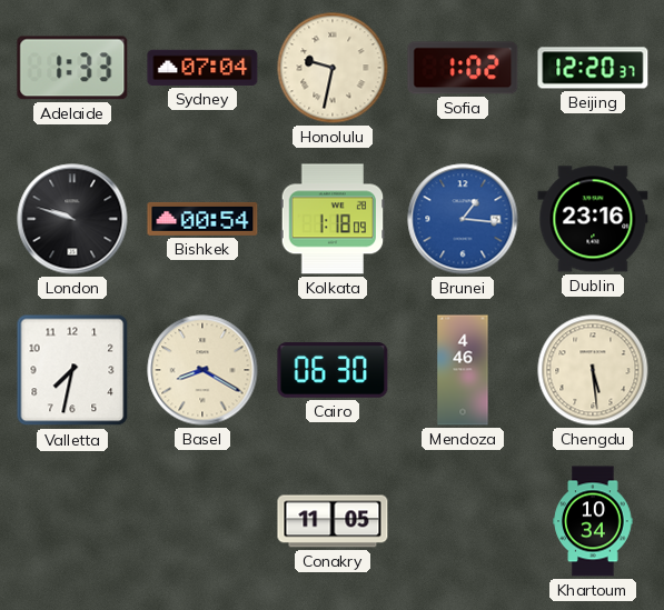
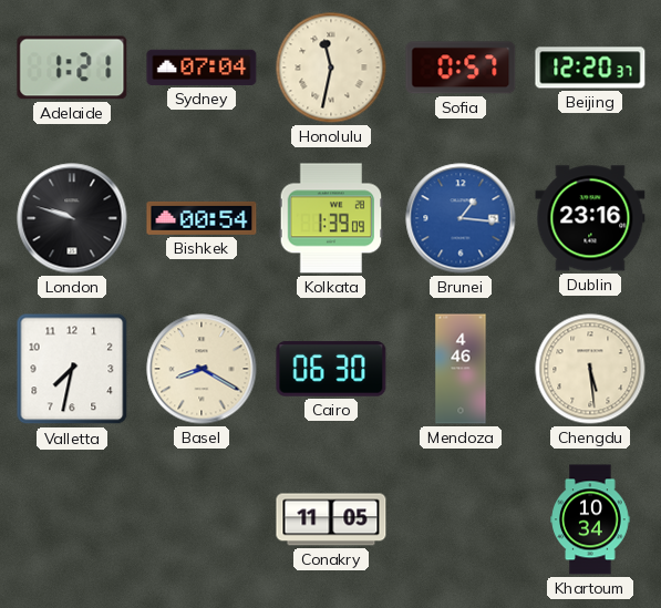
Adelaide: 1:33 -> 1:21 (72, 68)
Honolulu: 9:32 -> 11:32 (331, 68)
Sofia: 1:02 -> 0:57 (461, 68)
Kolkata: 1:18 -> 1:39 (331, 218)
